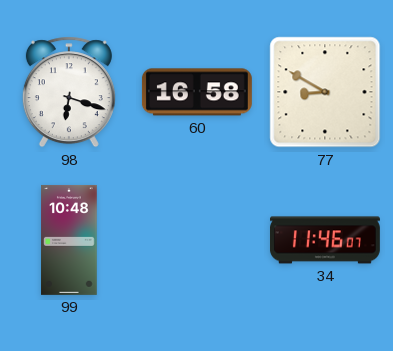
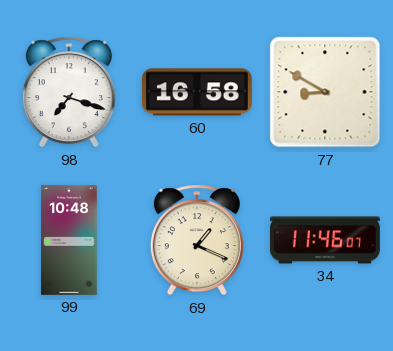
98: 6:18 -> 7:18 (69, 92)
69: none -> 1:19 (197, 240)
